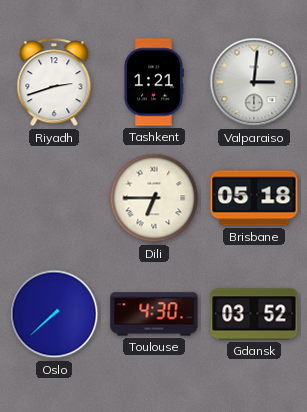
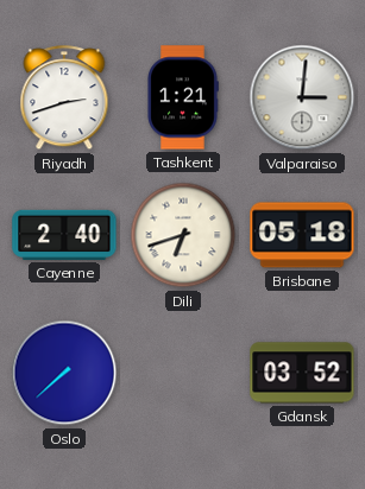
Cayenne: none -> 2:40 (64, 235)
Dili: 6:45 -> 6:42 (183, 235)
Toulouse: 4:30 -> none (154, 314)
